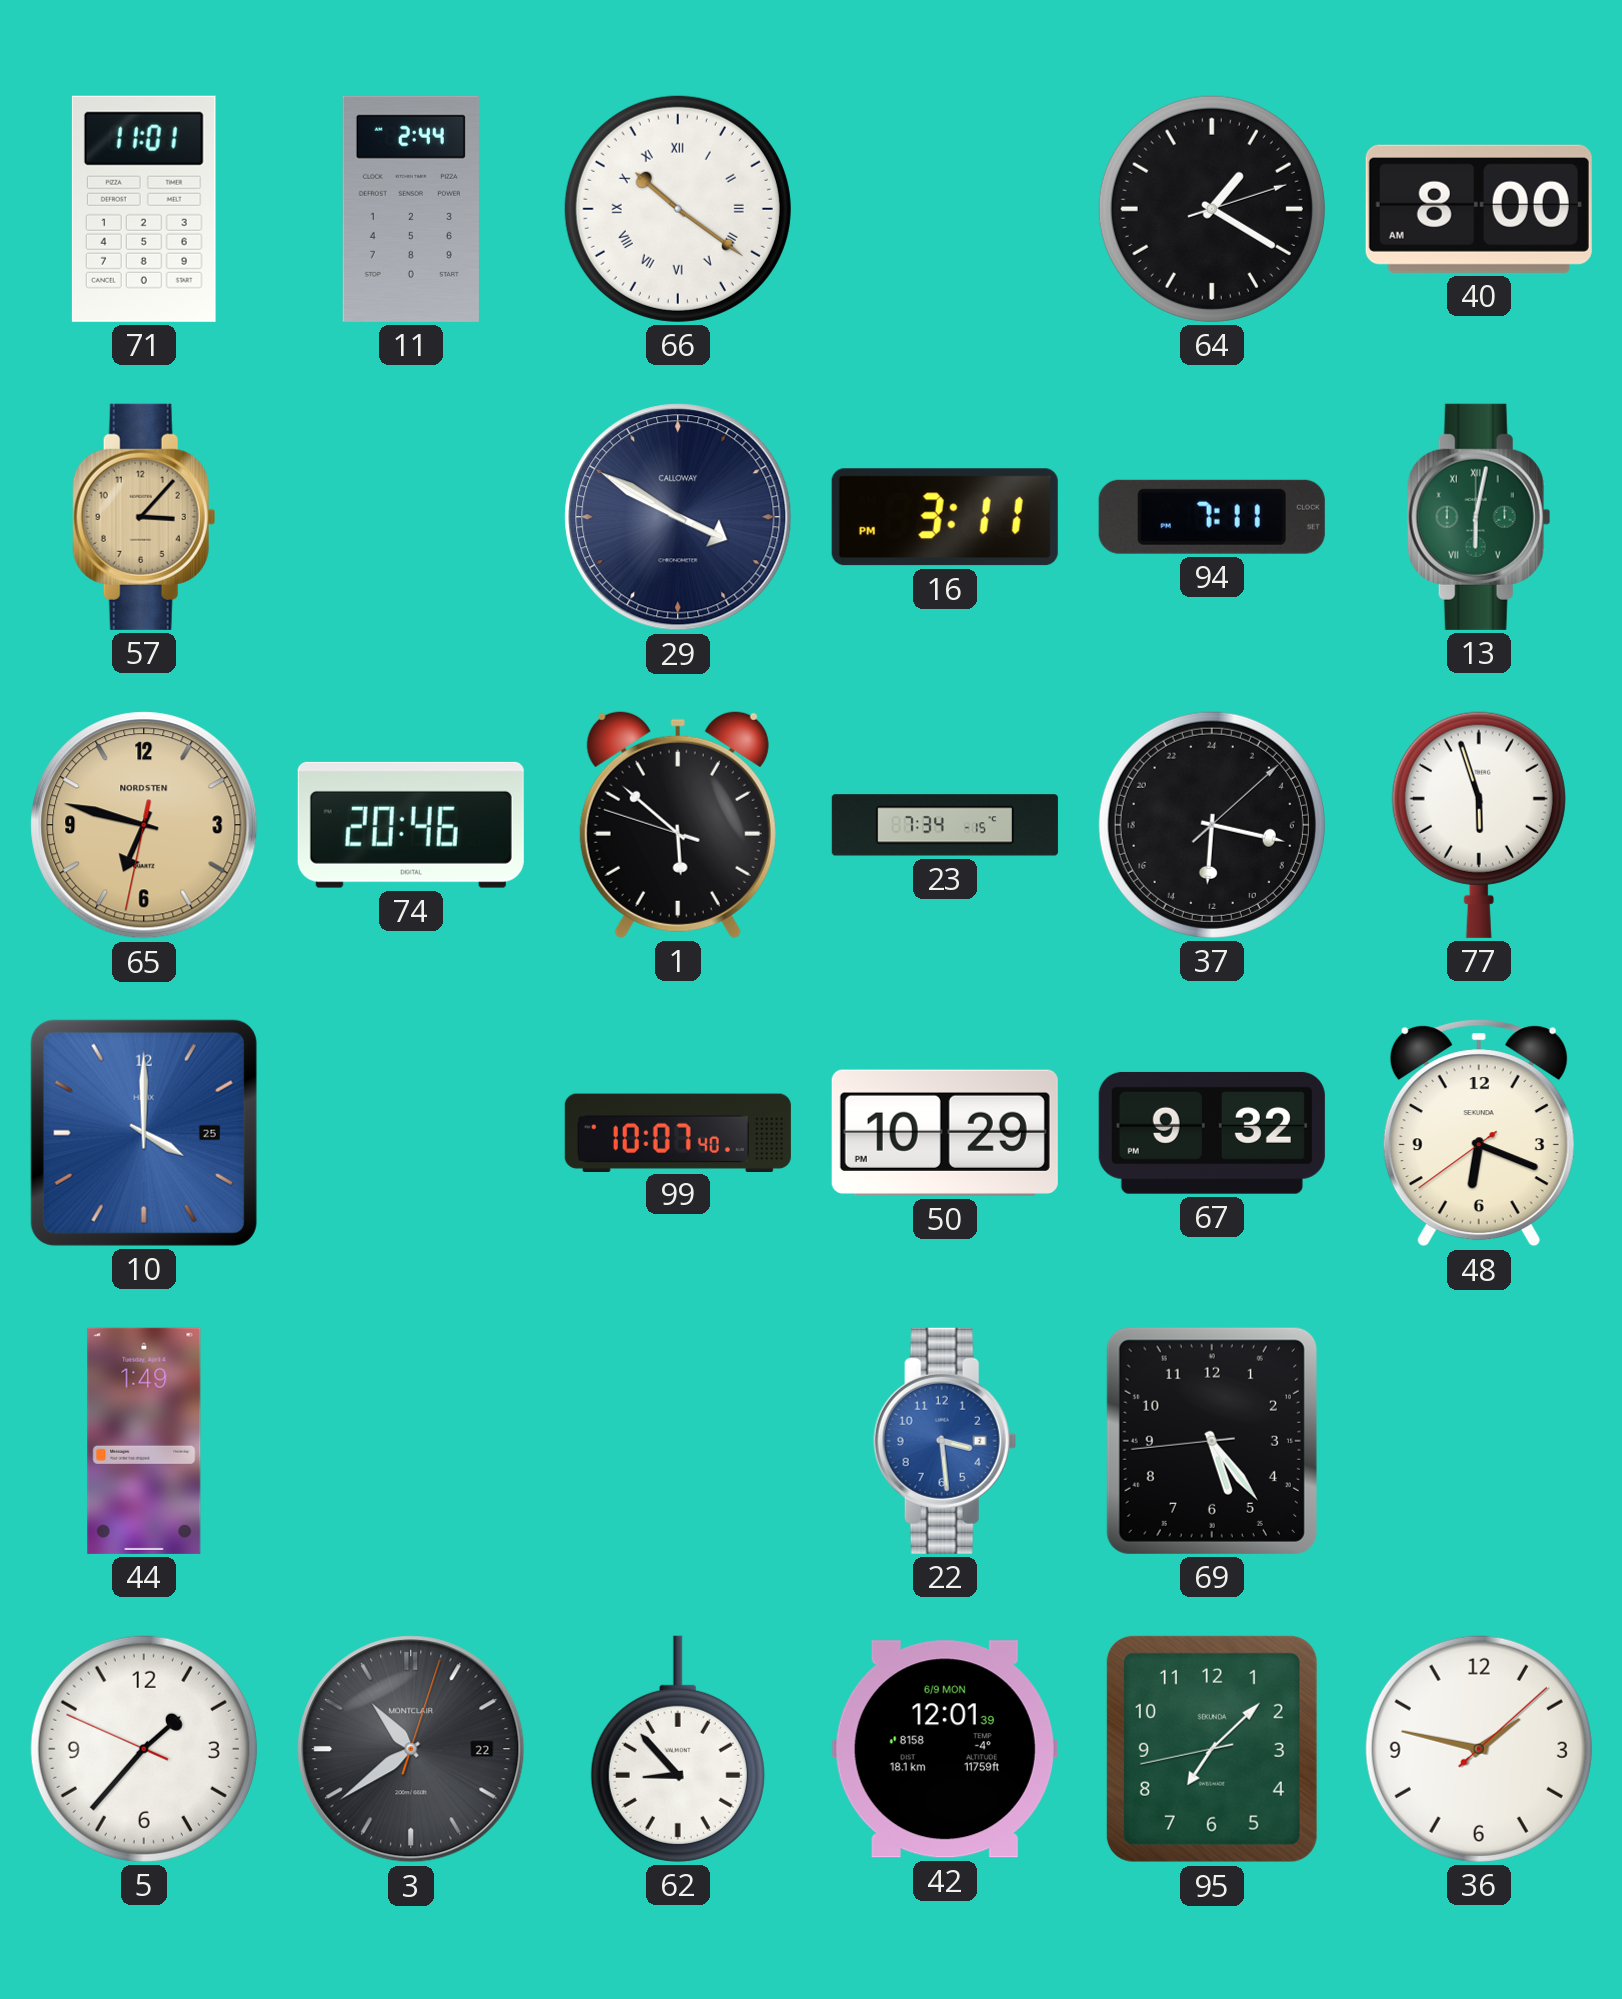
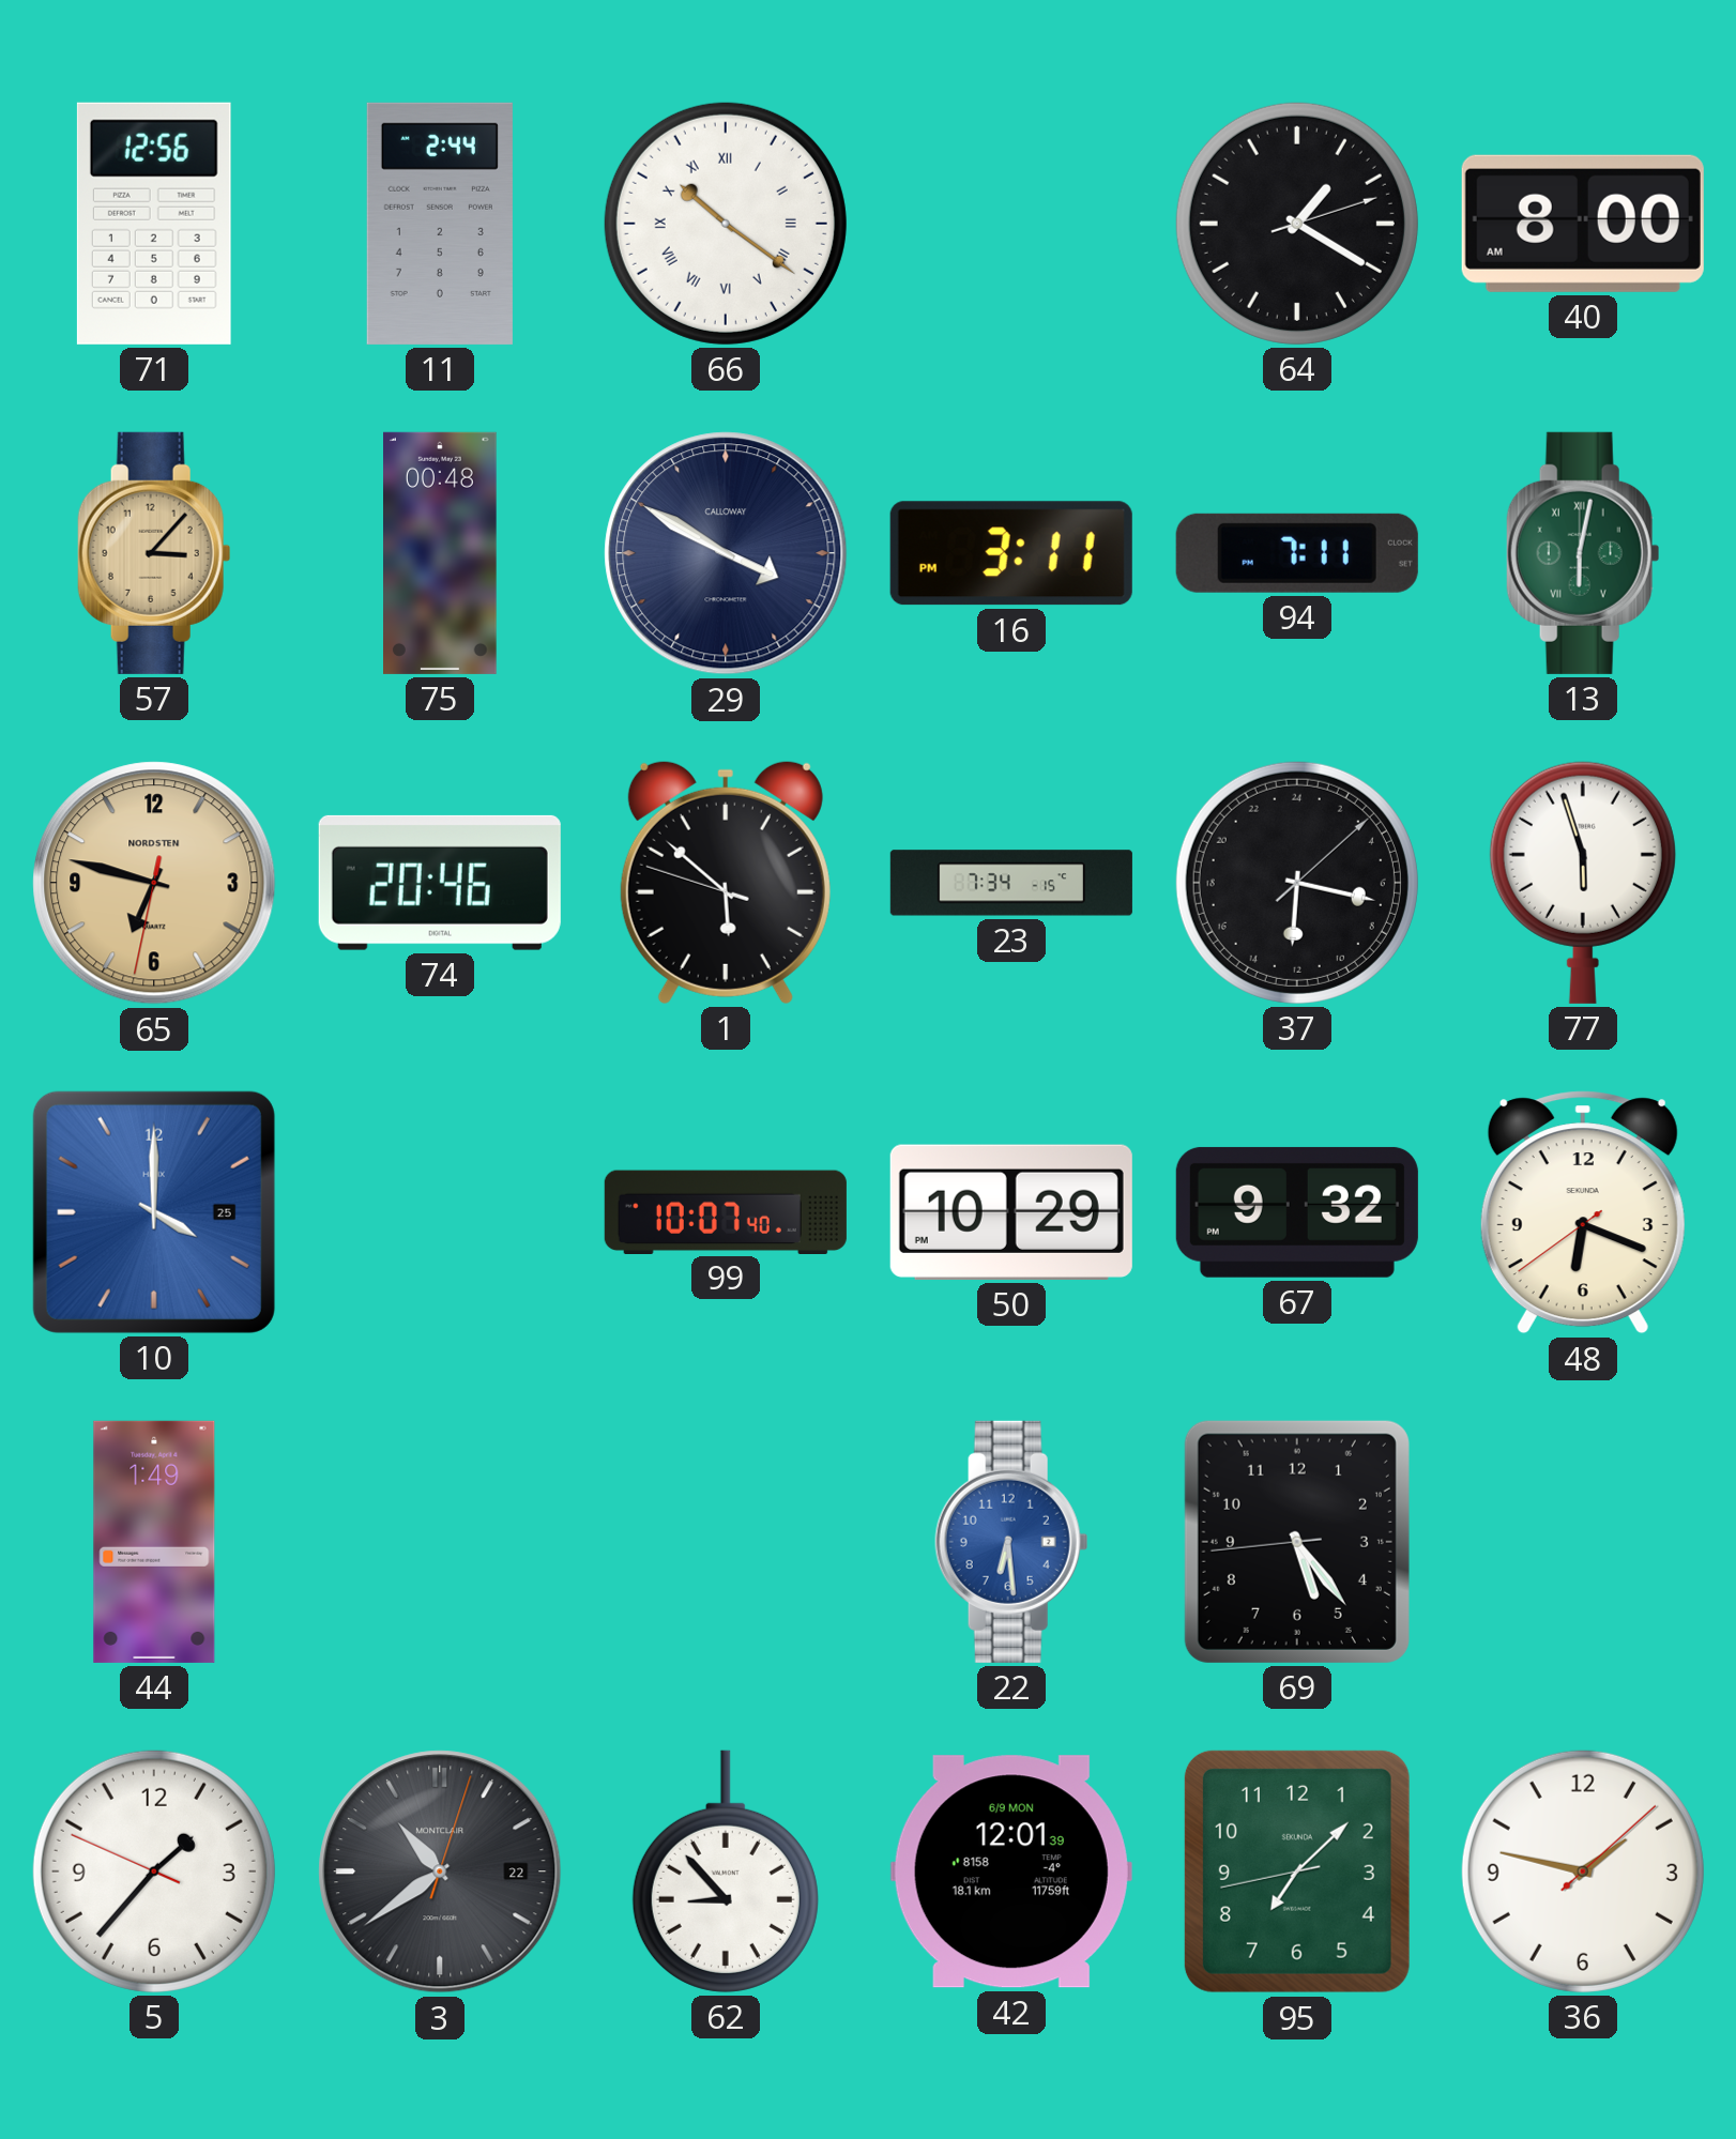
71: 11:01 -> 12:56 (154, 224)
75: none -> 00:48 (441, 553)
22: 3:29 -> 6:29 (1011, 1542)
